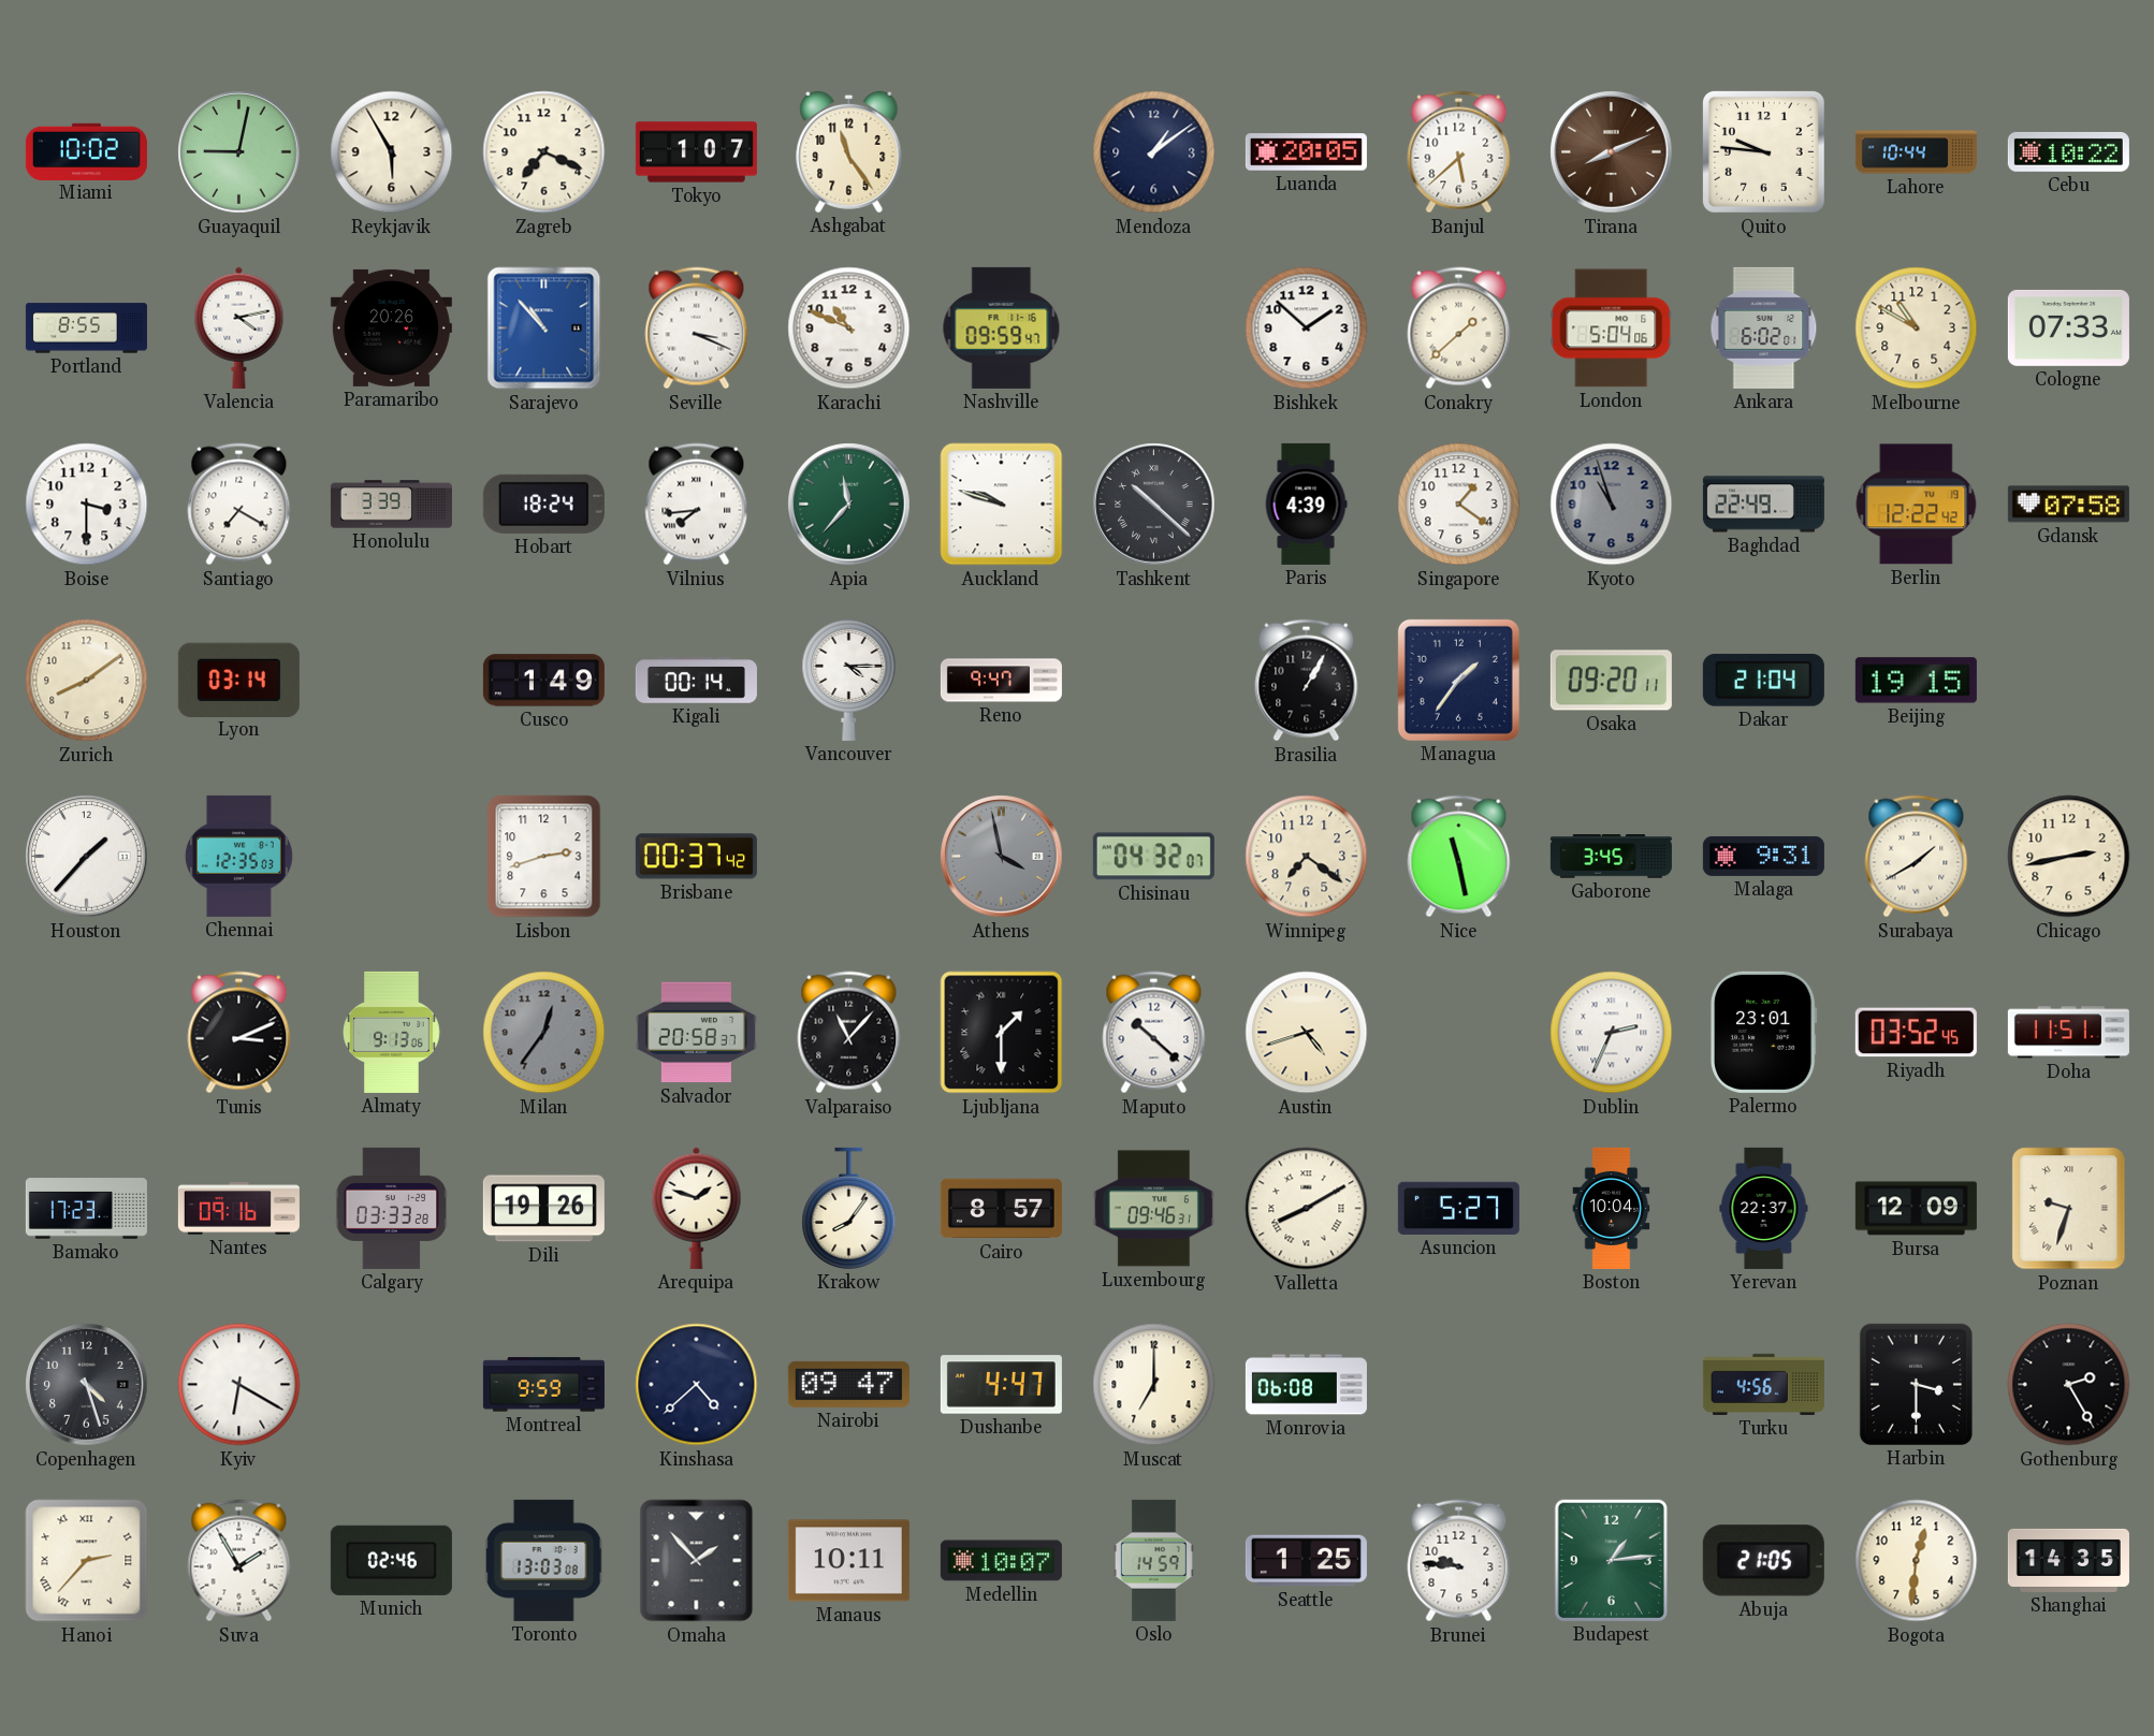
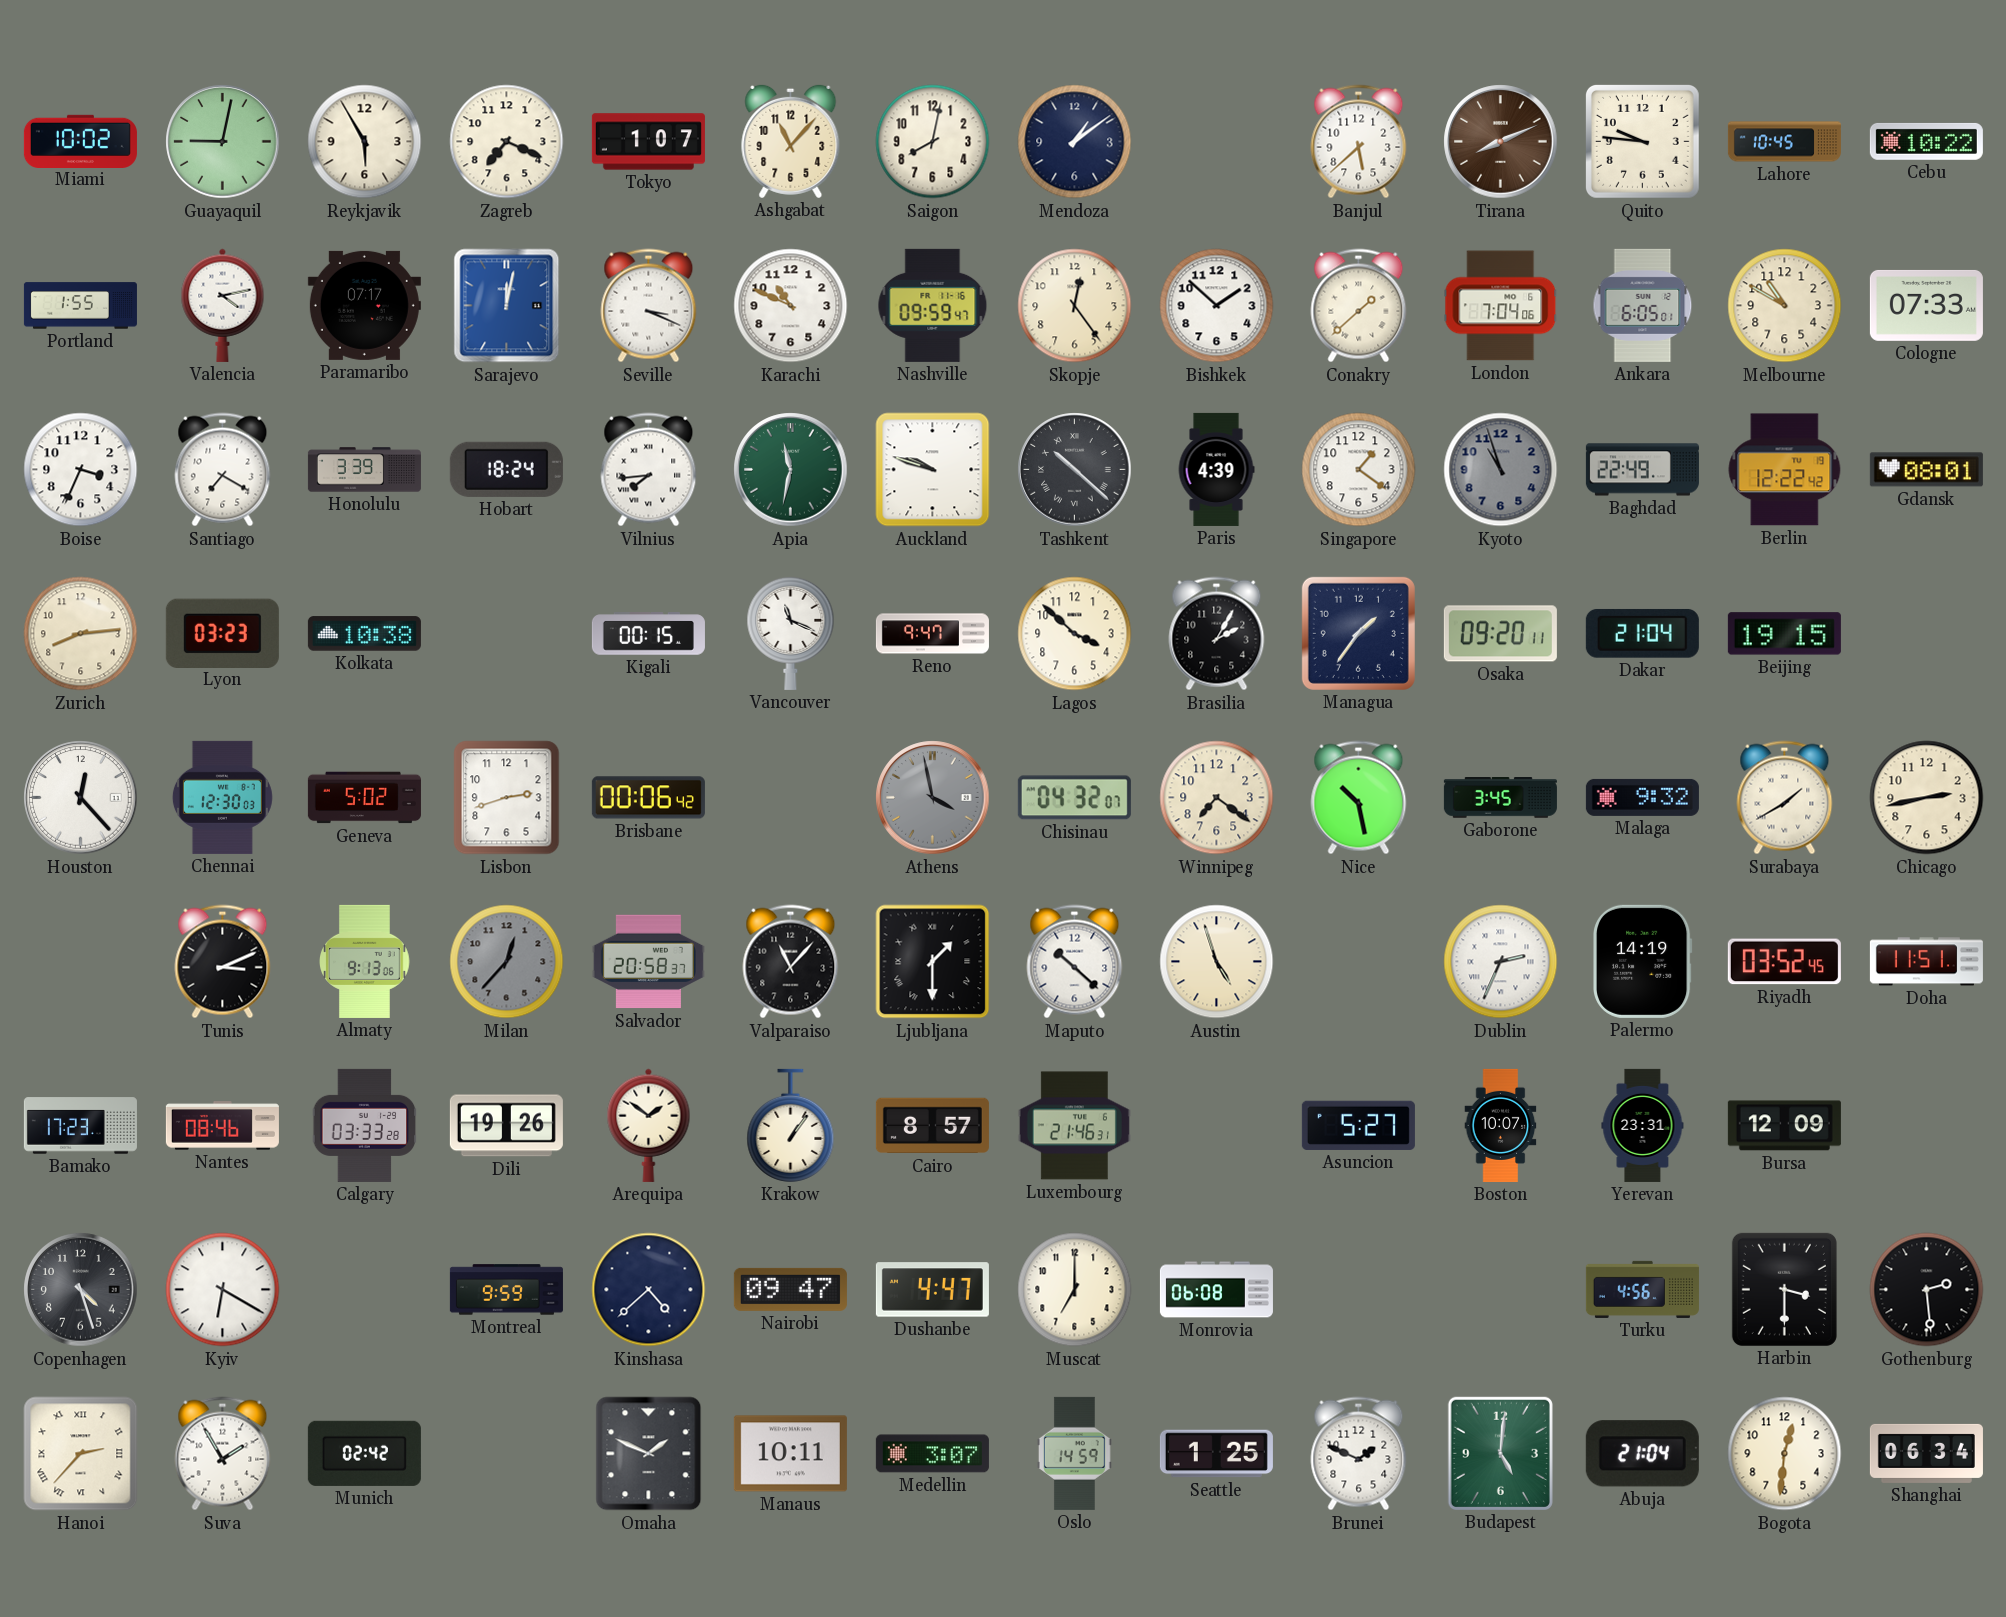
Ashgabat: 11:24 -> 11:07 (791, 141)
Saigon: none -> 8:02 (933, 142)
Luanda: 20:05 -> none (1306, 152)
Lahore: 10:44 -> 10:45 (1784, 142)
Portland: 8:55 -> 1:55 (80, 306)
Paramaribo: 20:26 -> 07:17 (364, 305)
Sarajevo: 10:53 -> 12:02 (507, 306)
Skopje: none -> 12:24 (1075, 306)
London: 5:04 -> 7:04 (1501, 306)
Ankara: 6:02 -> 6:05 (1643, 305)
Boise: 3:30 -> 3:34 (81, 470)
Apia: 11:37 -> 11:32 (791, 470)
Gdansk: 07:58 -> 08:01 (1926, 470)
Zurich: 8:09 -> 8:14 (81, 634)
Lyon: 03:14 -> 03:23 (222, 633)
Kolkata: none -> 10:38 (364, 634)
Cusco: 1:49 -> none (543, 681)
Kigali: 00:14 -> 00:15 (648, 634)
Vancouver: 4:15 -> 11:19 (791, 633)
Lagos: none -> 3:52 (1075, 634)
Brasilia: 1:05 -> 2:05 (1217, 634)
Houston: 1:37 -> 12:23 (81, 798)
Chennai: 12:35 -> 12:30 (222, 797)
Geneva: none -> 5:02 (364, 798)
Brisbane: 00:37 -> 00:06 (648, 798)
Nice: 11:28 -> 10:28 (1359, 798)
Malaga: 9:31 -> 9:32 (1642, 797)
Milan: 12:36 -> 12:37 (507, 962)
Austin: 4:42 -> 4:57 (1217, 962)
Palermo: 23:01 -> 14:19 (1643, 961)
Nantes: 09:16 -> 08:46 (222, 1126)
Arequipa: 1:48 -> 1:51 (649, 1125)
Krakow: 8:06 -> 1:06 (791, 1125)
Luxembourg: 09:46 -> 21:46 (1074, 1126)
Valletta: 8:10 -> none (1307, 1209)
Boston: 10:04 -> 10:07 (1501, 1125)
Yerevan: 22:37 -> 23:31 (1643, 1125)
Poznan: 9:33 -> none (2069, 1209)
Gothenburg: 2:25 -> 2:29 (1927, 1290)
Munich: 02:46 -> 02:42 (364, 1453)
Toronto: 13:03 -> none (543, 1560)
Omaha: 1:53 -> 1:49 (649, 1454)
Medellin: 10:07 -> 3:07 (932, 1454)
Brunei: 9:46 -> 1:49 (1359, 1454)
Budapest: 1:14 -> 5:01 (1500, 1453)
Abuja: 21:05 -> 21:04 (1642, 1454)
Shanghai: 14:35 -> 06:34 (1926, 1453)
